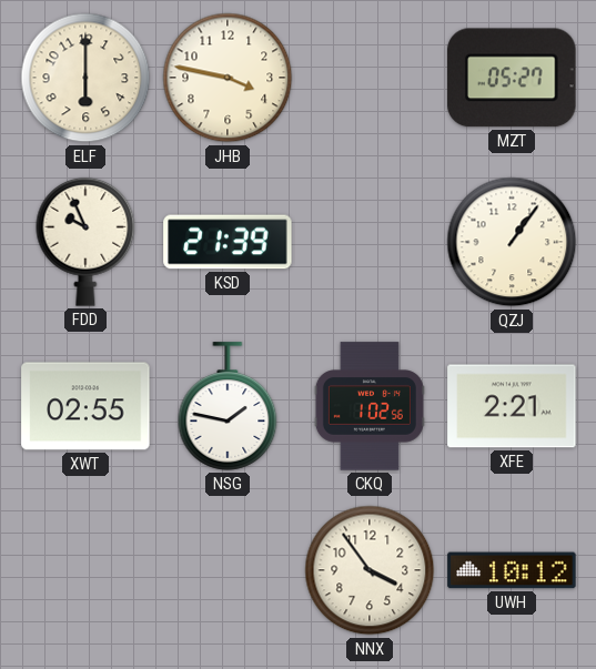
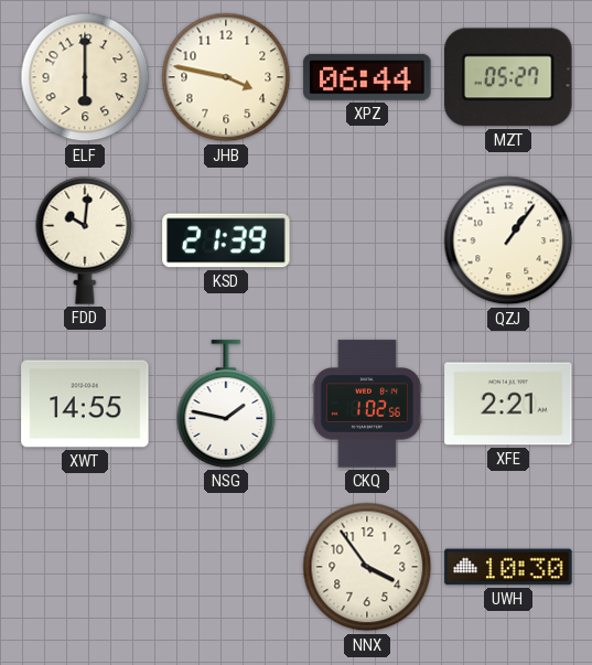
XPZ: none -> 06:44 (367, 77)
FDD: 9:56 -> 10:01 (85, 240)
XWT: 02:55 -> 14:55 (85, 404)
UWH: 10:12 -> 10:30 (508, 567)
